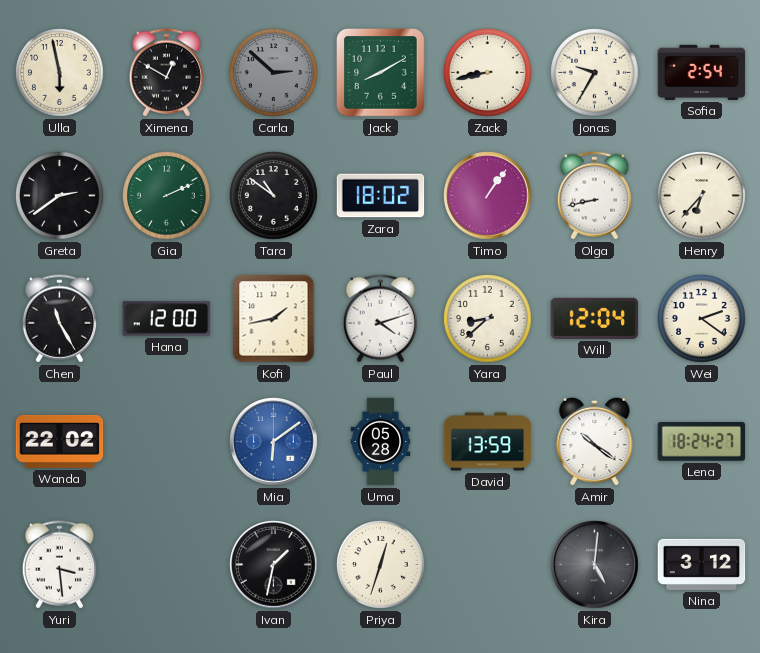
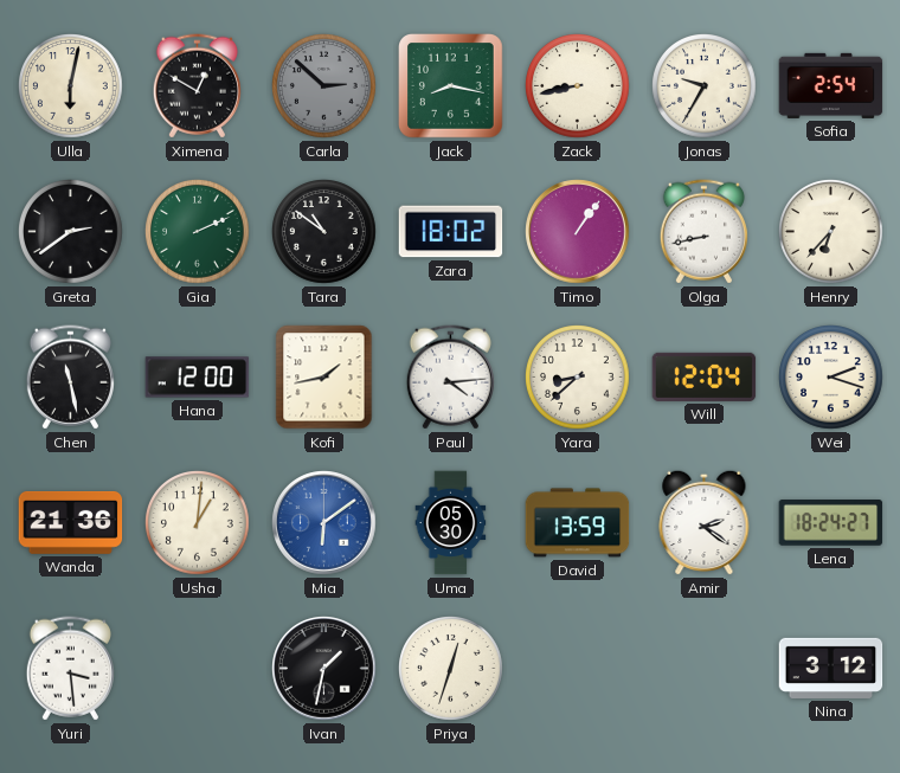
Ulla: 5:58 -> 6:02 (71, 86)
Jack: 8:10 -> 8:17 (451, 86)
Chen: 11:25 -> 11:28 (70, 378)
Paul: 4:12 -> 4:14 (450, 378)
Wei: 2:21 -> 2:18 (831, 378)
Wanda: 22:02 -> 21:36 (71, 522)
Usha: none -> 1:01 (198, 523)
Uma: 05:28 -> 05:30 (451, 523)
Amir: 10:21 -> 2:21 (705, 522)
Kira: 5:01 -> none (595, 565)
